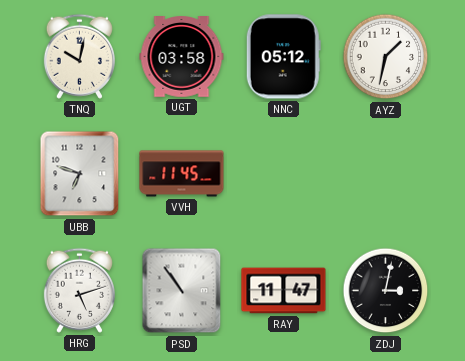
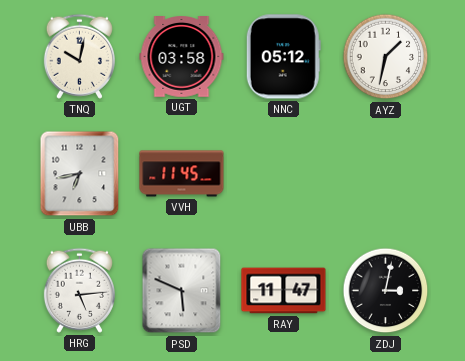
UBB: 6:48 -> 6:43 (80, 174)
HRG: 5:12 -> 5:14 (79, 290)
PSD: 10:54 -> 5:49 (182, 291)
